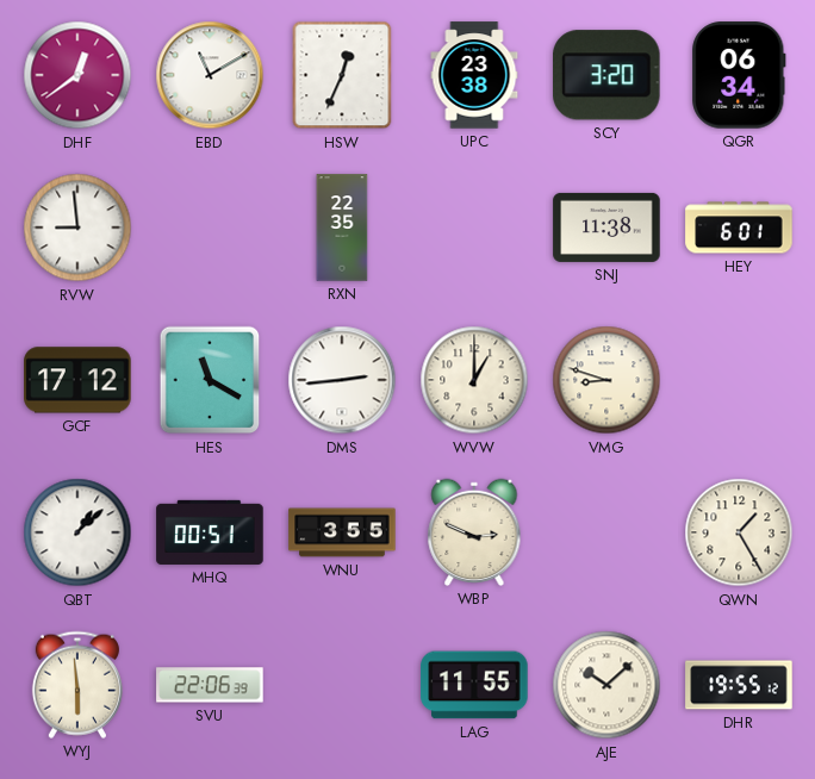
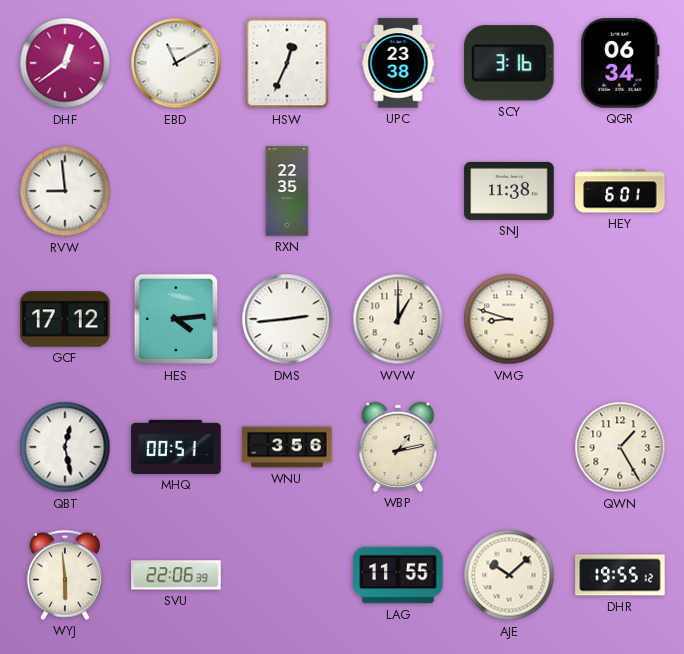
SCY: 3:20 -> 3:16 (510, 63)
HES: 11:20 -> 4:14 (176, 319)
QBT: 1:08 -> 12:28 (65, 447)
WNU: 3:55 -> 3:56 (287, 447)
WBP: 2:49 -> 1:13 (398, 447)
